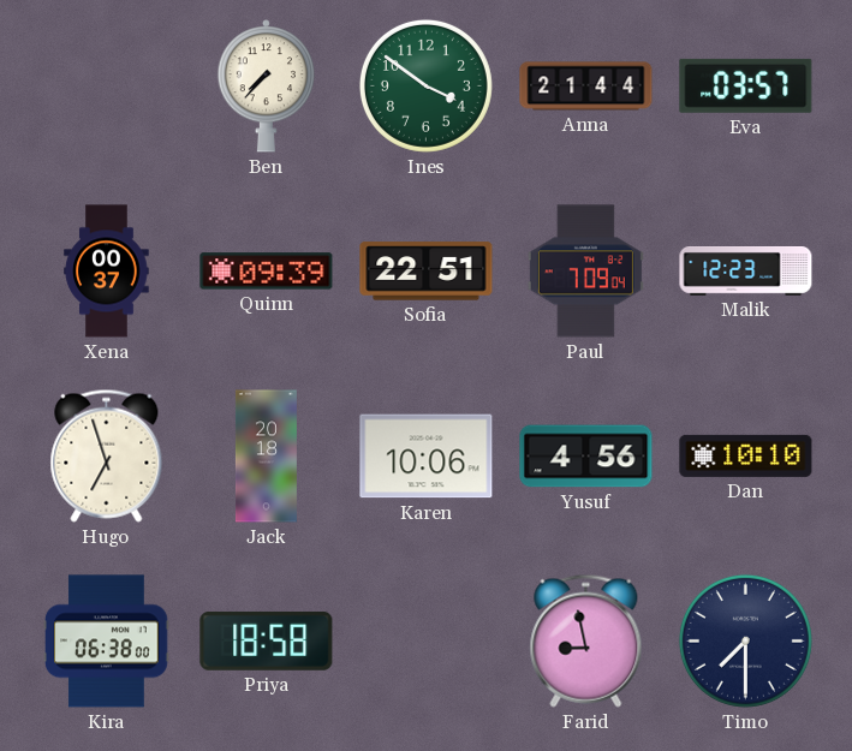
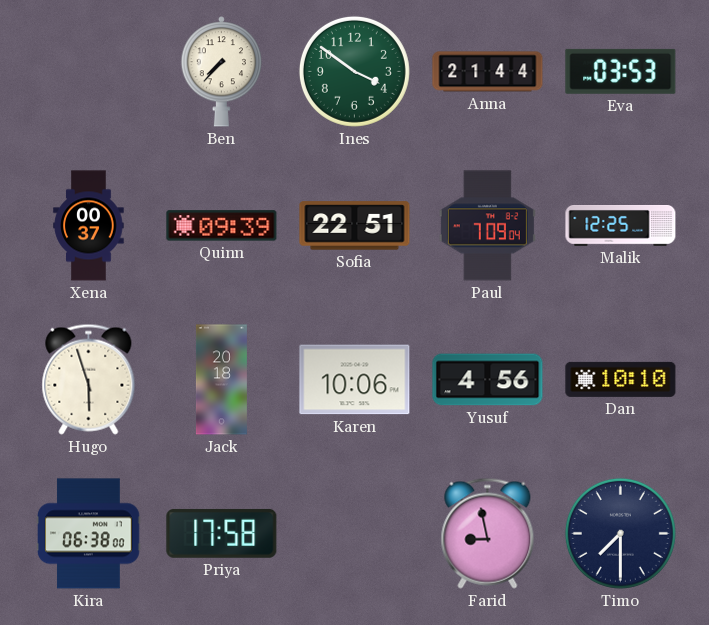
Eva: 03:57 -> 03:53 (621, 71)
Malik: 12:23 -> 12:25 (621, 226)
Hugo: 6:57 -> 5:57 (89, 379)
Priya: 18:58 -> 17:58 (222, 533)
